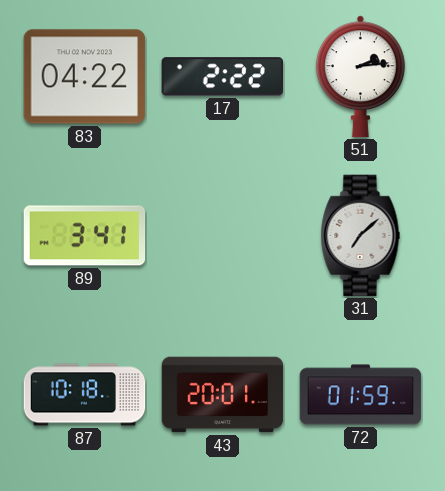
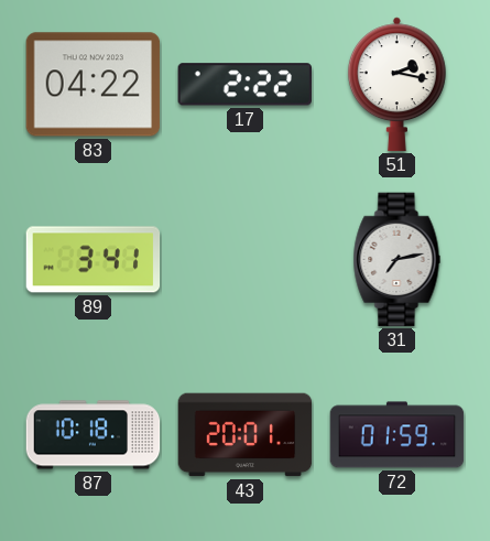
51: 2:14 -> 2:17 (396, 85)
31: 7:08 -> 7:13 (398, 260)
